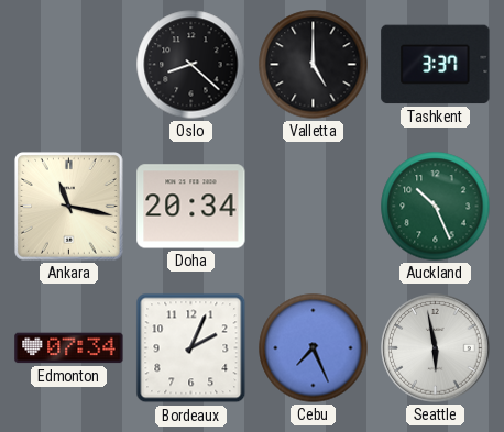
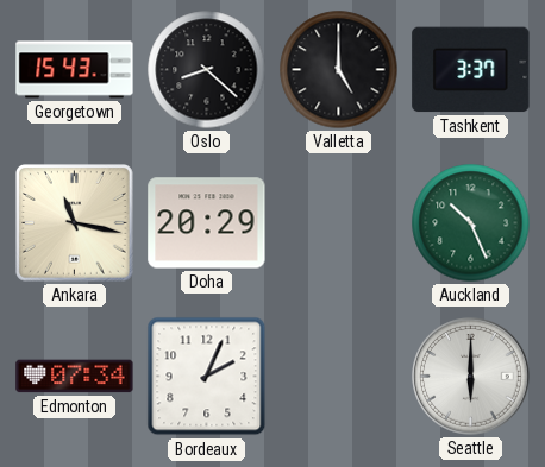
Georgetown: none -> 15:43 (75, 70)
Doha: 20:34 -> 20:29 (207, 223)
Cebu: 7:26 -> none (314, 348)
Seattle: 5:58 -> 6:00 (471, 377)
